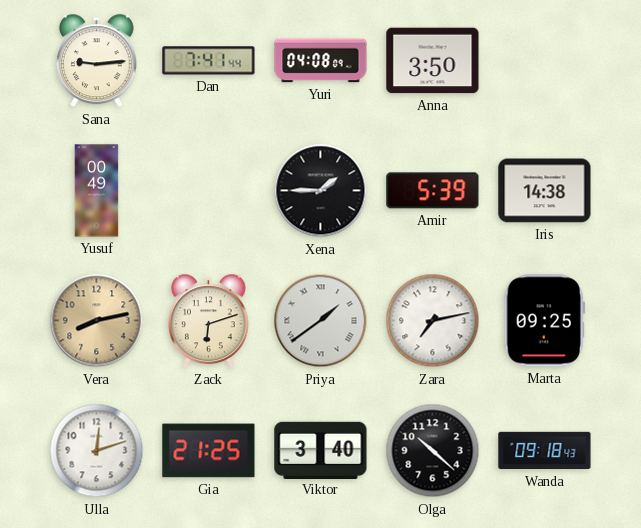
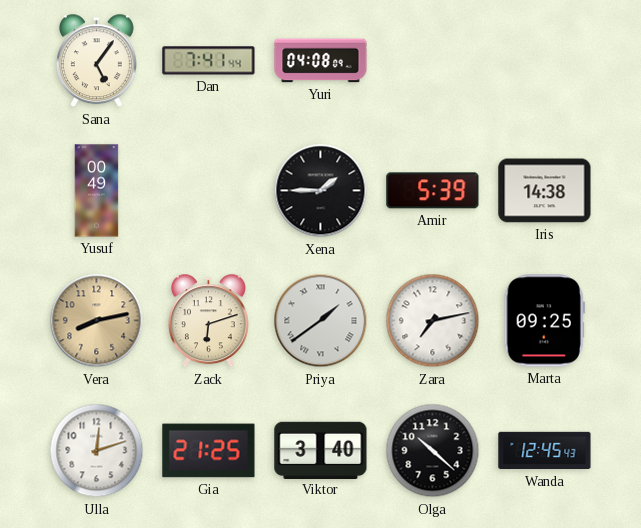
Sana: 9:14 -> 5:06 (96, 61)
Anna: 3:50 -> none (433, 61)
Wanda: 09:18 -> 12:45 (545, 451)
